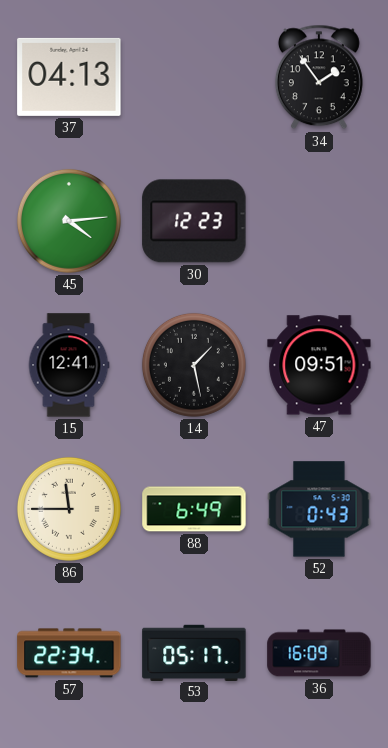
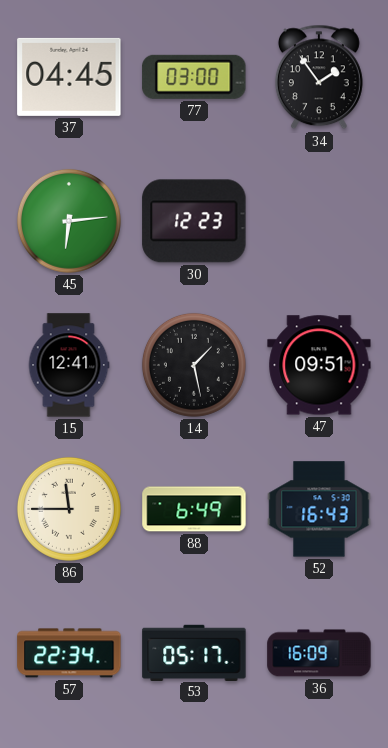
37: 04:13 -> 04:45 (69, 77)
77: none -> 03:00 (194, 77)
45: 4:14 -> 6:14 (69, 221)
52: 0:43 -> 16:43 (319, 509)
